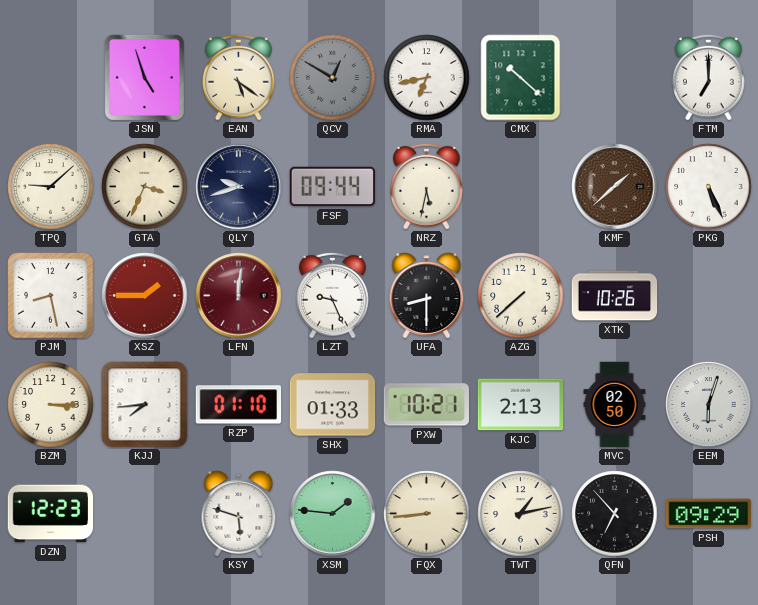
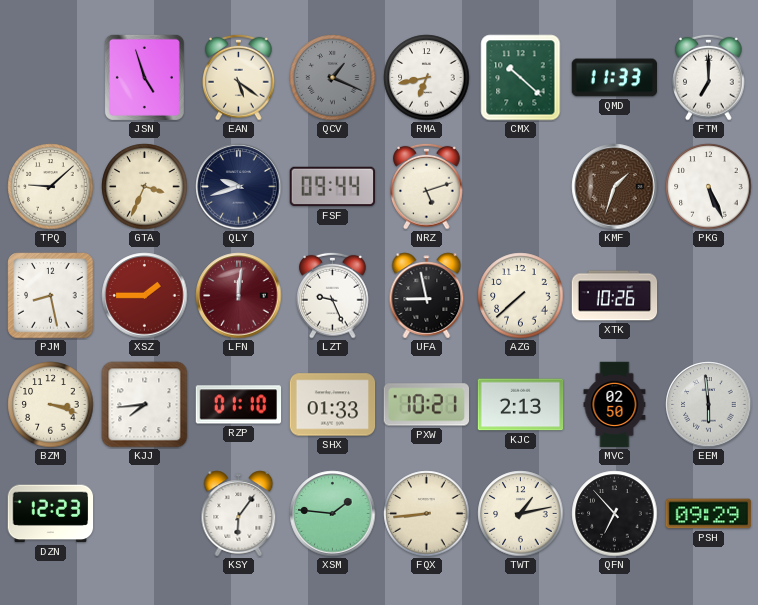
QCV: 12:50 -> 1:19 (333, 78)
QMD: none -> 11:33 (615, 78)
NRZ: 5:32 -> 5:12 (427, 186)
KMF: 1:38 -> 1:33 (615, 187)
UFA: 8:30 -> 8:58 (427, 296)
BZM: 3:15 -> 3:18 (51, 405)
EEM: 6:03 -> 5:59 (709, 405)
KSY: 5:48 -> 6:06 (239, 514)
